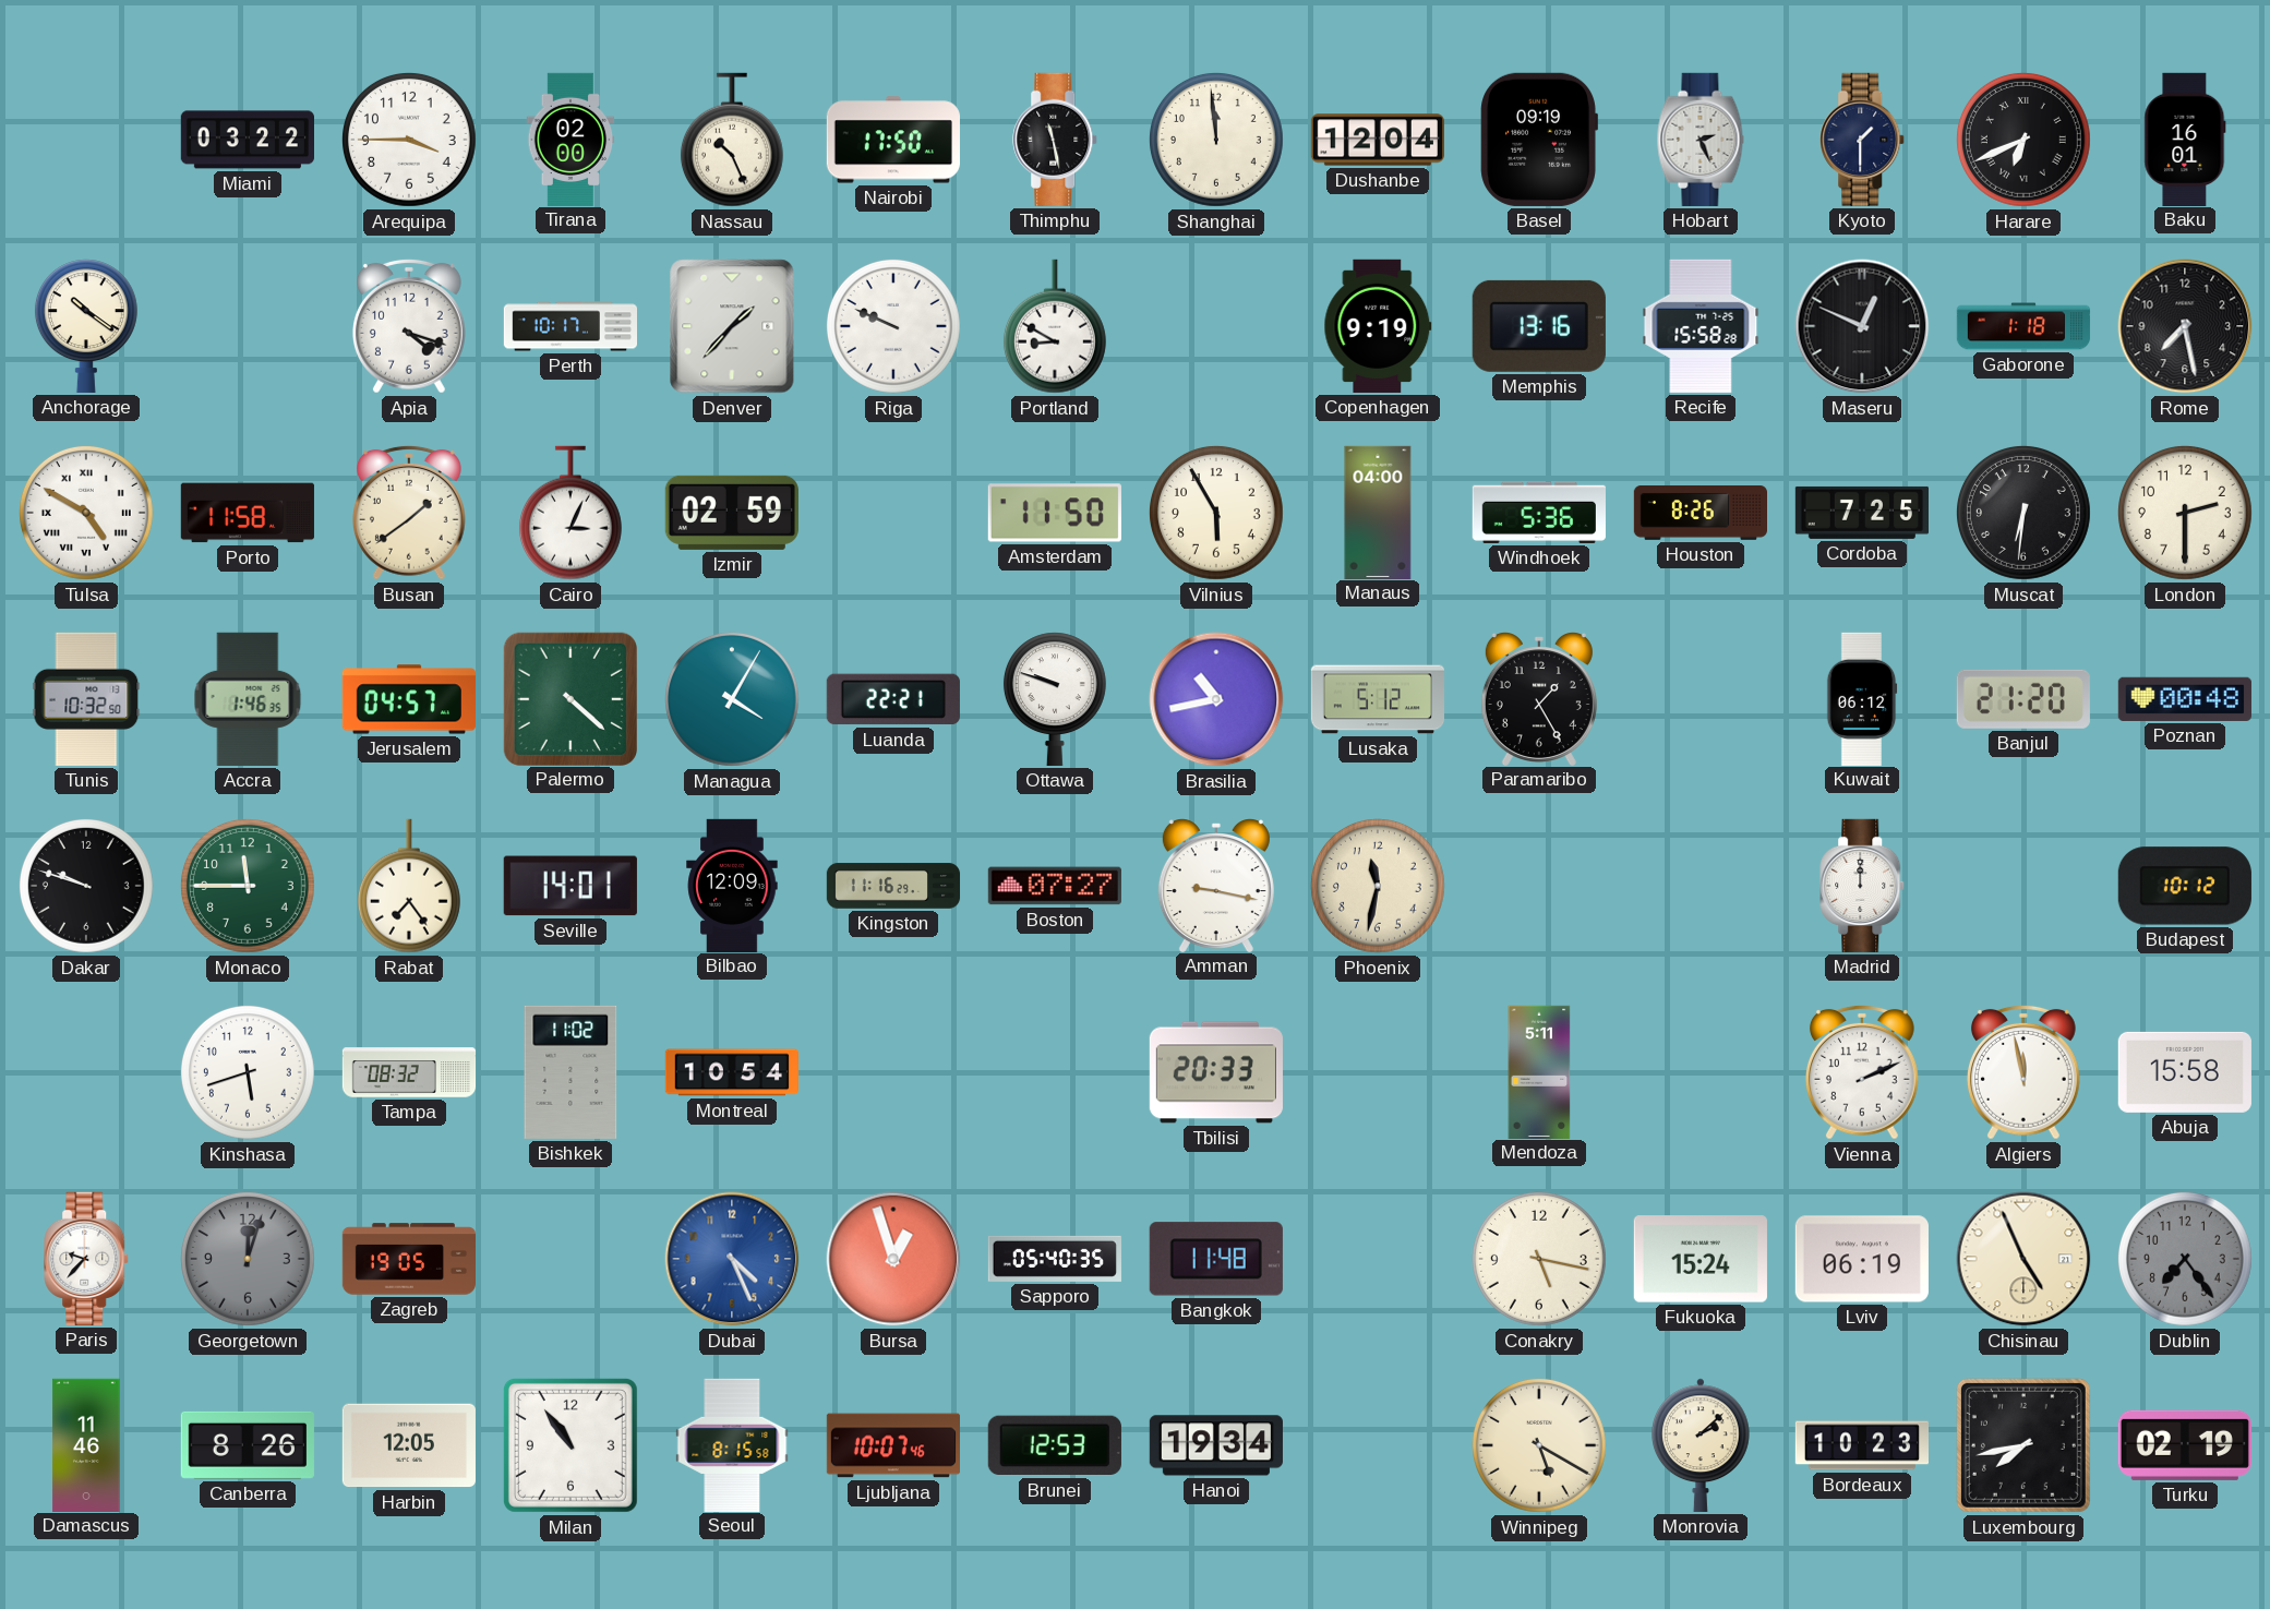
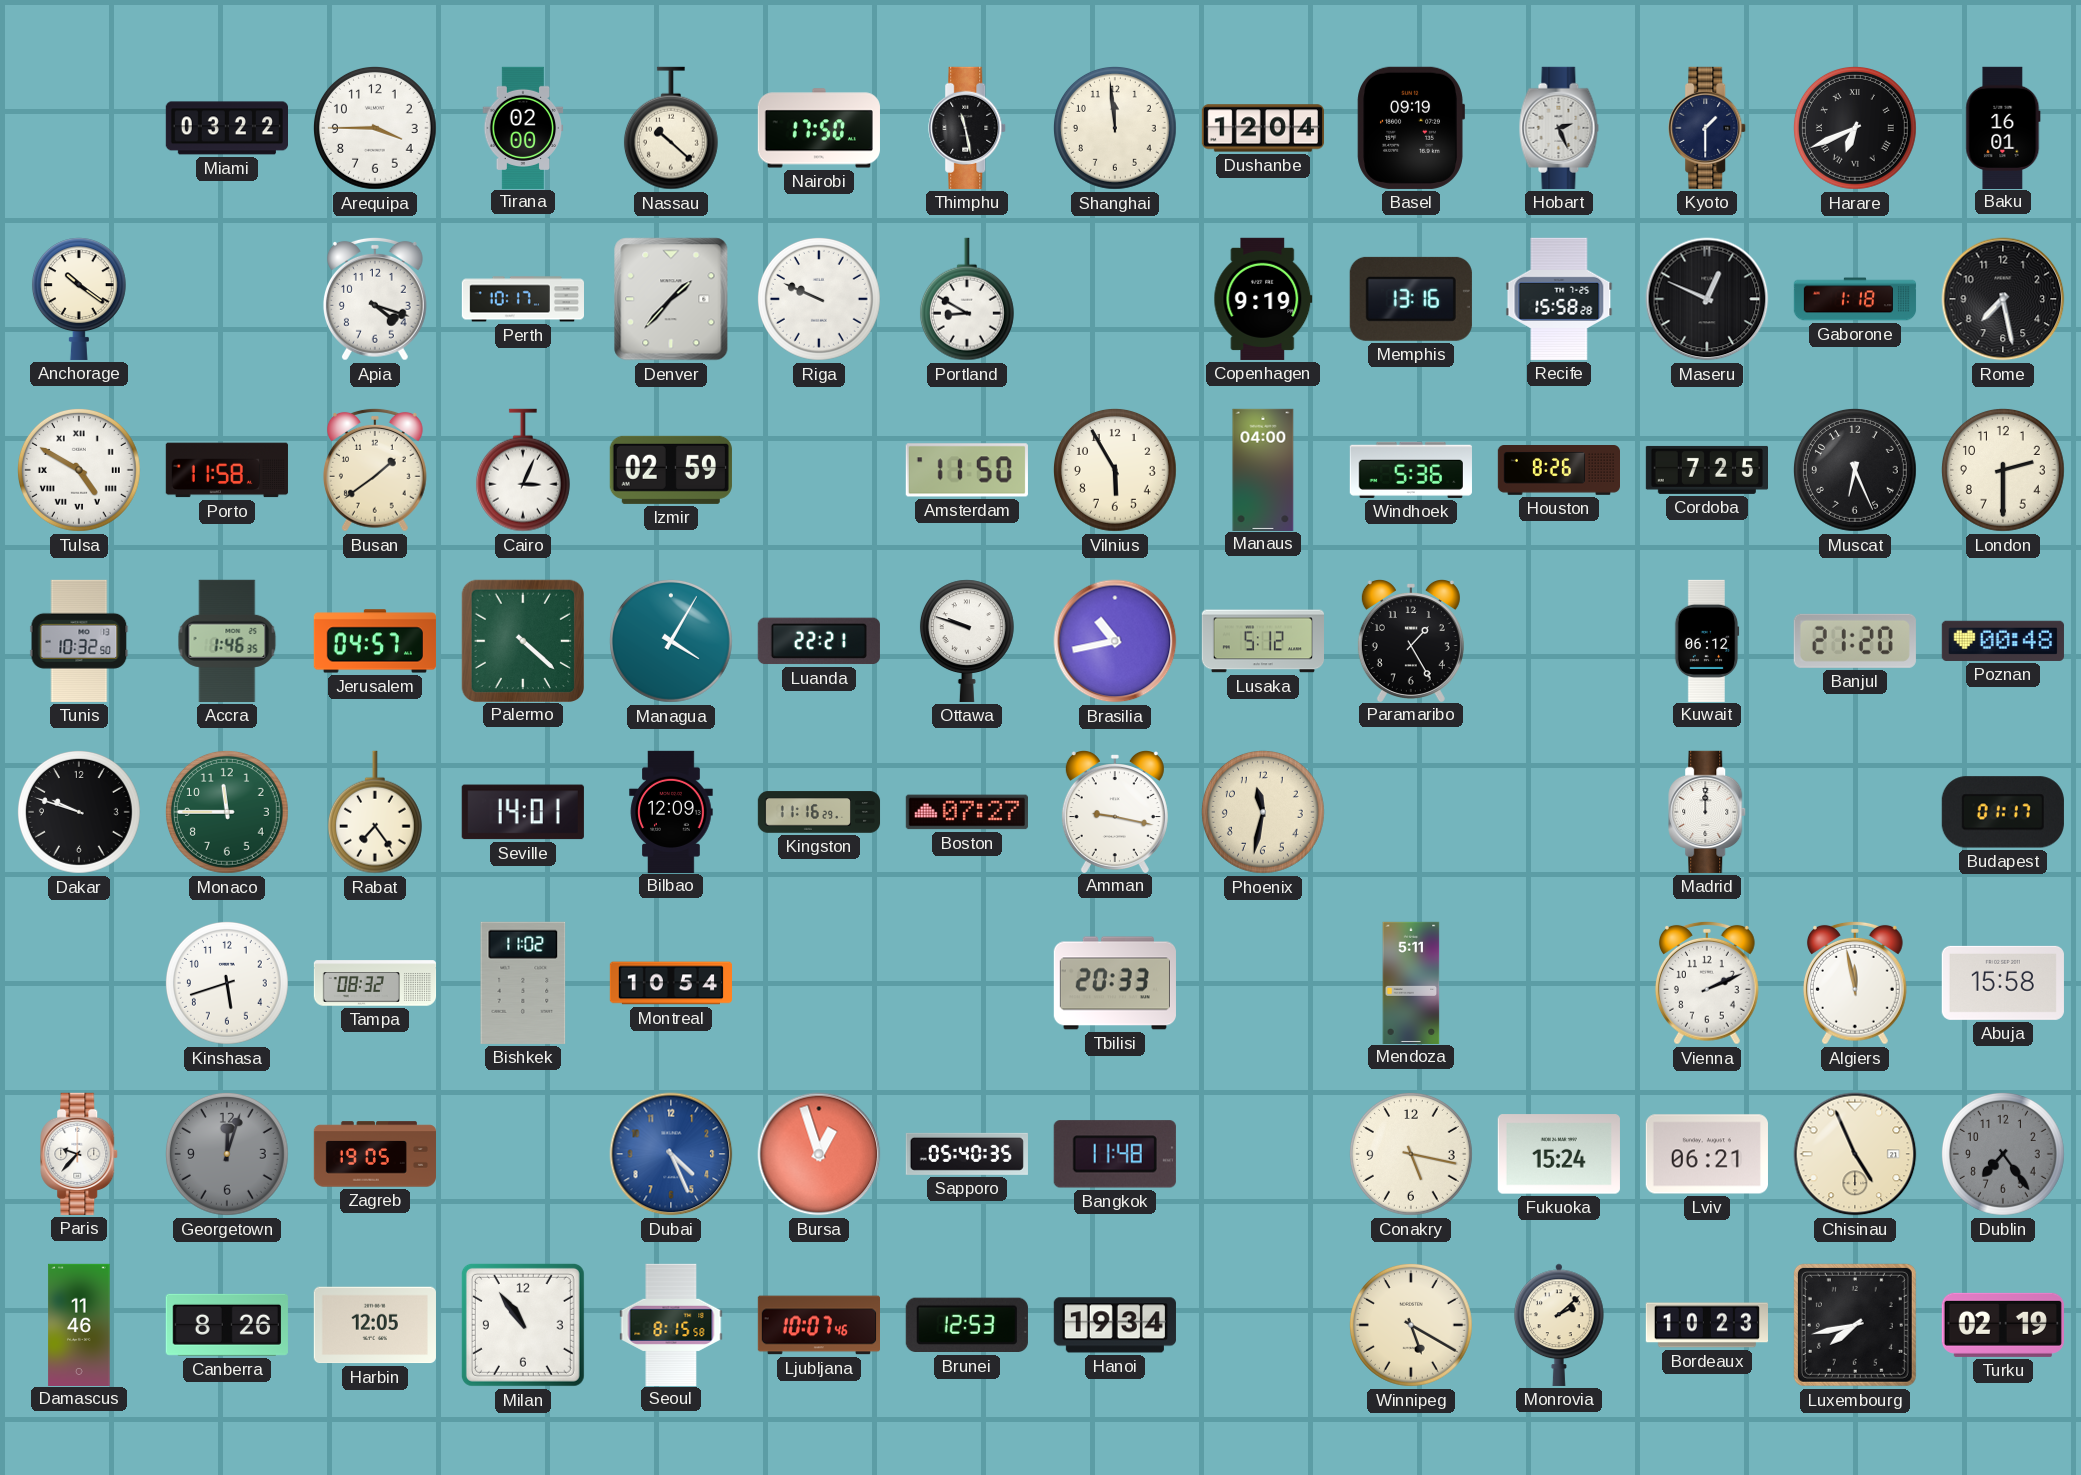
Nassau: 10:26 -> 10:22 (671, 128)
Muscat: 6:31 -> 6:26 (1855, 470)
Budapest: 10:12 -> 01:17 (2003, 812)
Lviv: 06:19 -> 06:21 (1707, 1154)
